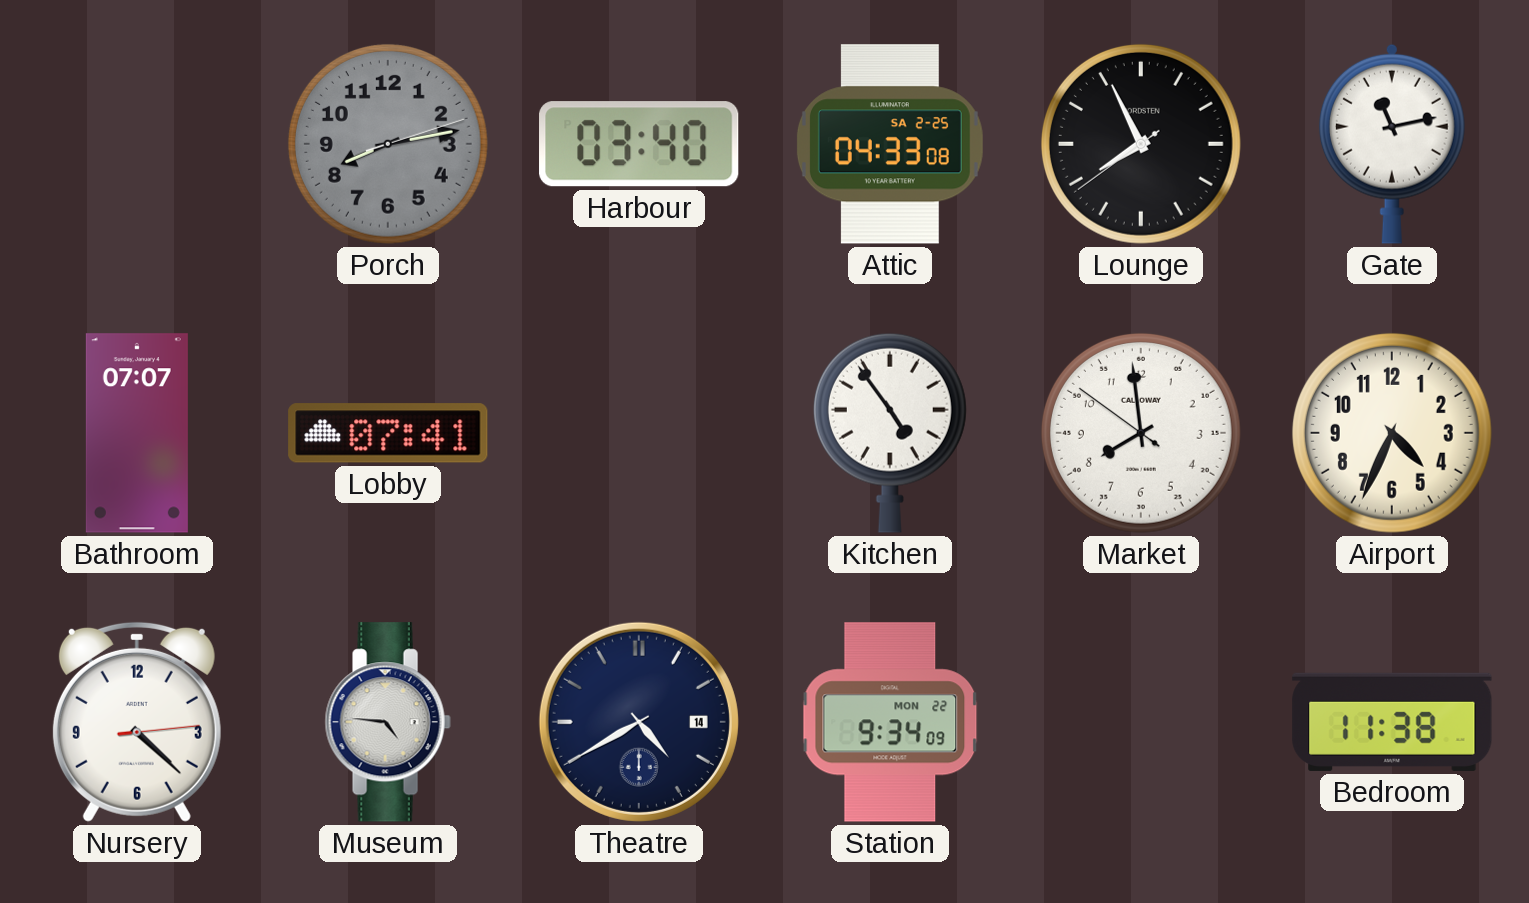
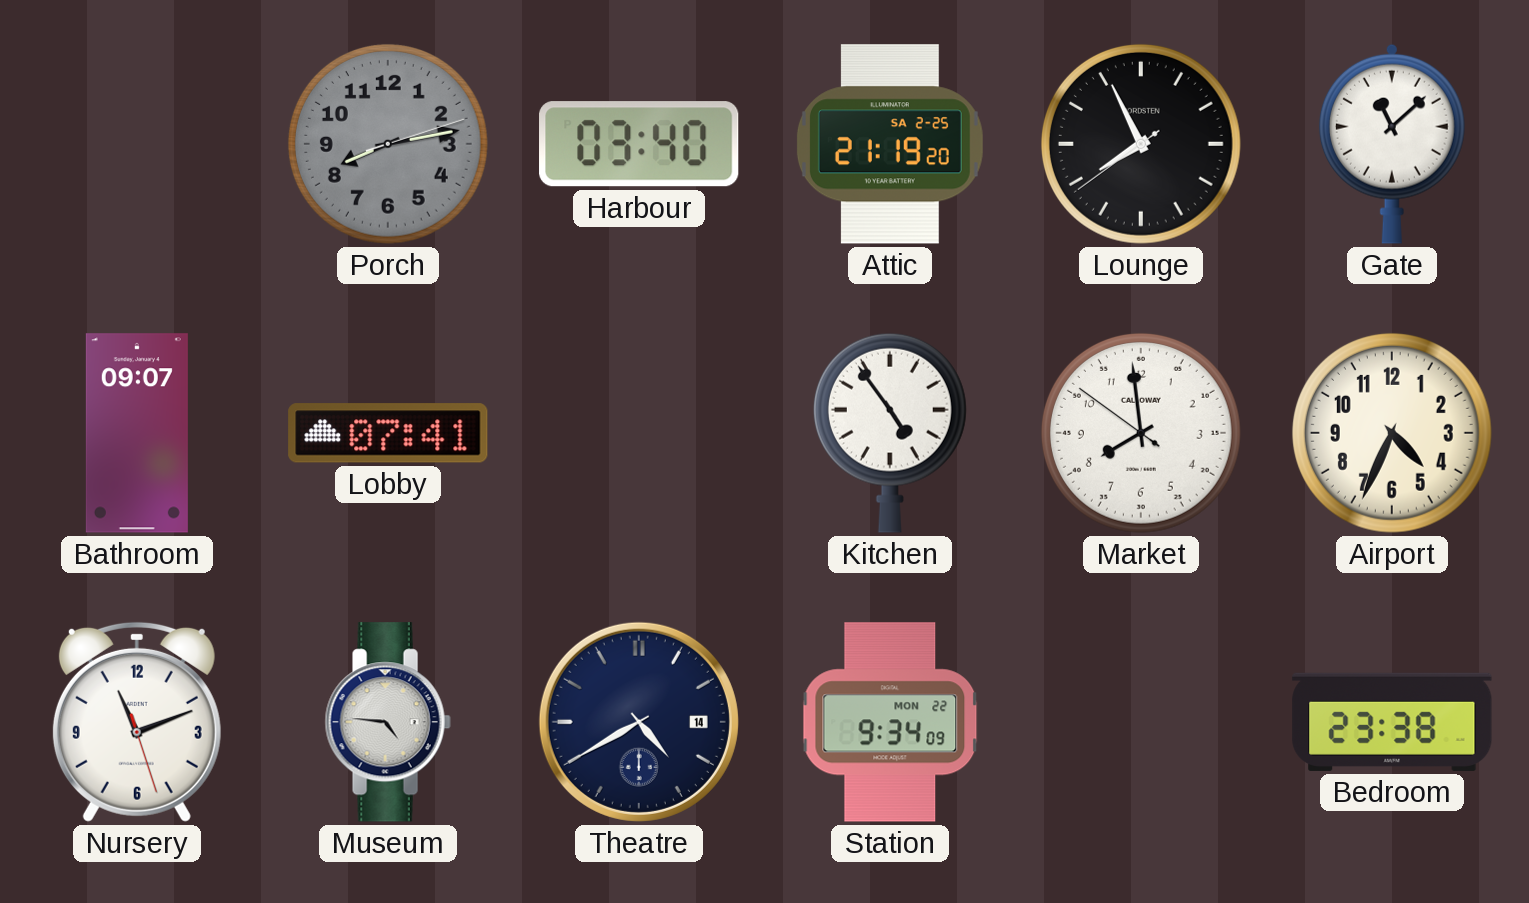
Attic: 04:33 -> 21:19 (890, 144)
Gate: 11:13 -> 11:08 (1392, 144)
Bathroom: 07:07 -> 09:07 (137, 433)
Nursery: 4:22 -> 11:11 (137, 722)
Bedroom: 11:38 -> 23:38 (1392, 722)
